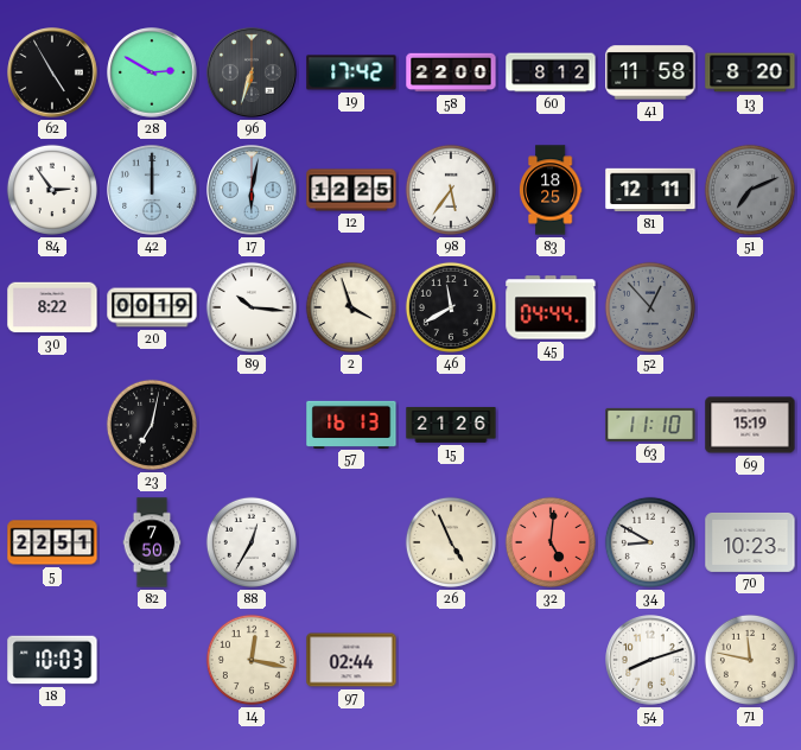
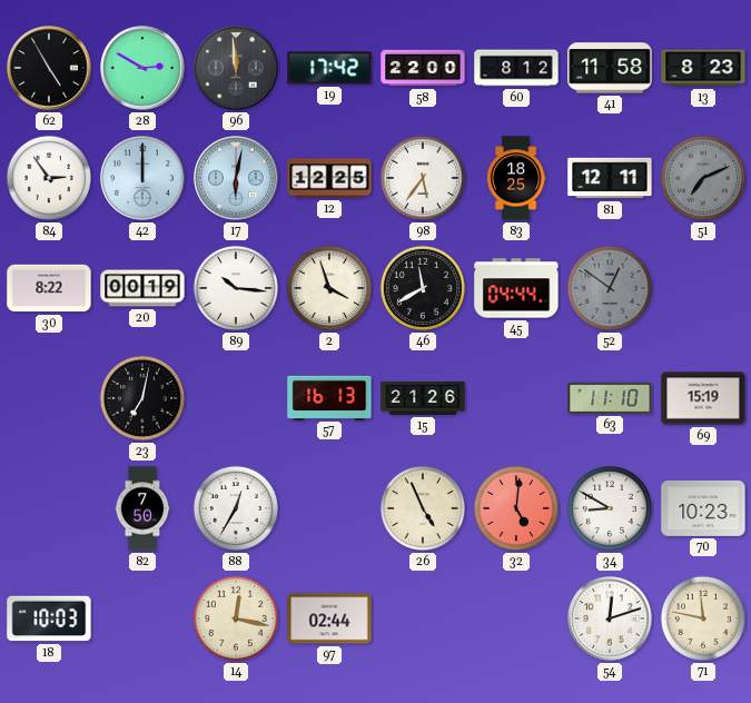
96: 6:33 -> 11:59 (236, 68)
13: 8:20 -> 8:23 (703, 68)
52: 12:53 -> 12:51 (610, 288)
5: 22:51 -> none (52, 542)
54: 8:12 -> 12:12 (610, 618)
